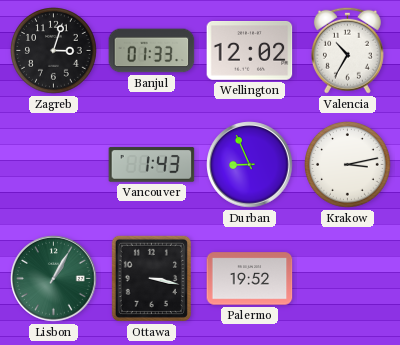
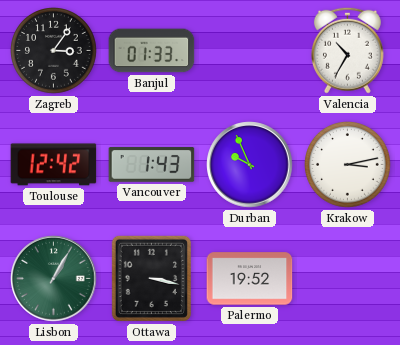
Zagreb: 3:03 -> 3:06 (54, 51)
Wellington: 12:02 -> none (250, 51)
Toulouse: none -> 12:42 (54, 165)
Durban: 8:56 -> 9:56 (250, 165)
